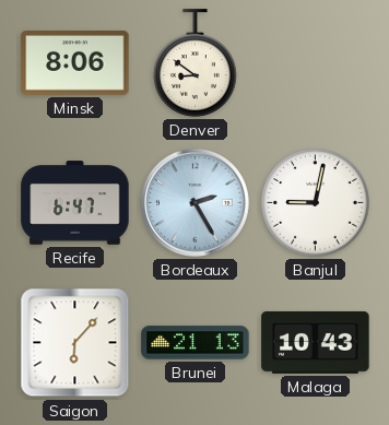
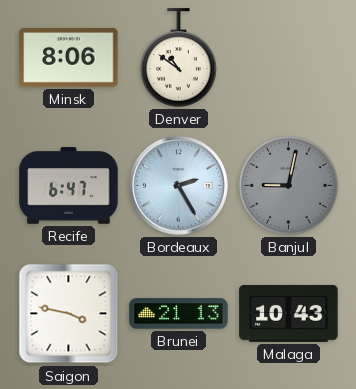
Denver: 8:51 -> 10:51 (179, 58)
Banjul dial: white -> grey (289, 186)
Saigon: 6:07 -> 3:47 (69, 314)
